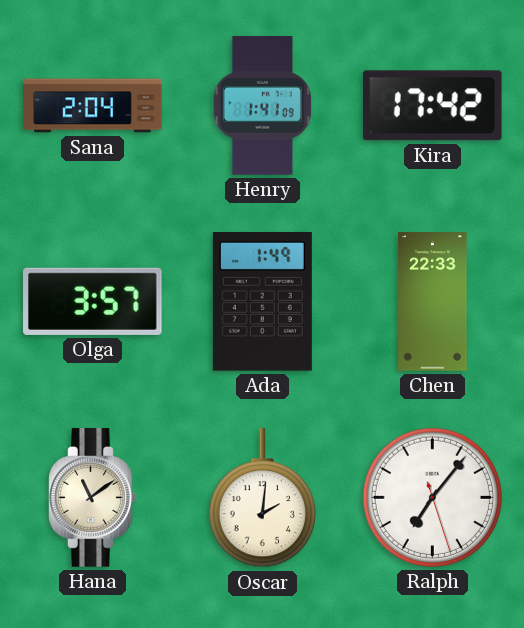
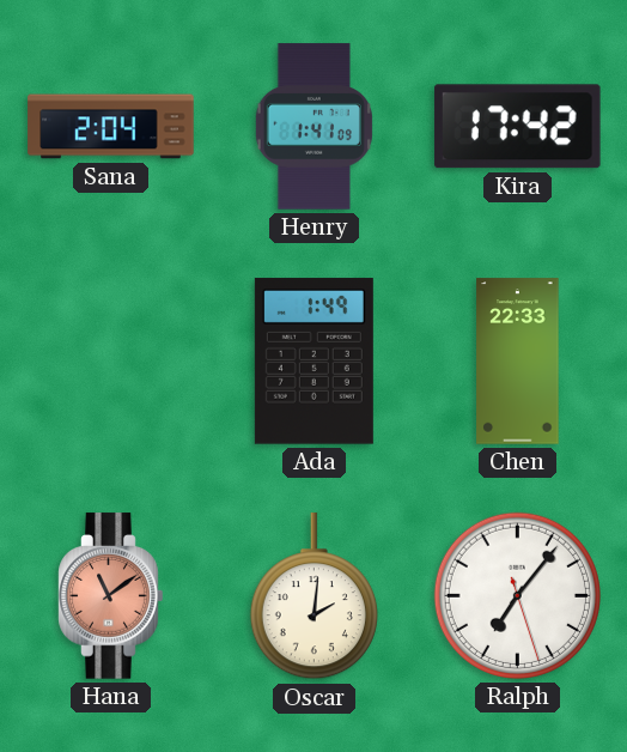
Olga: 3:57 -> none (93, 301)
Hana dial: cream -> salmon (111, 596)
